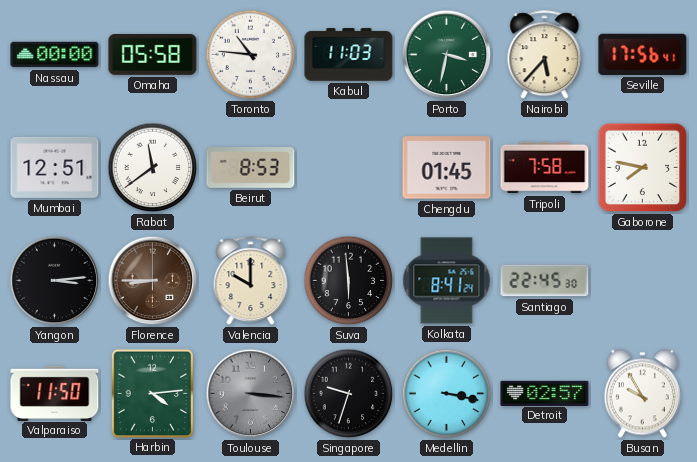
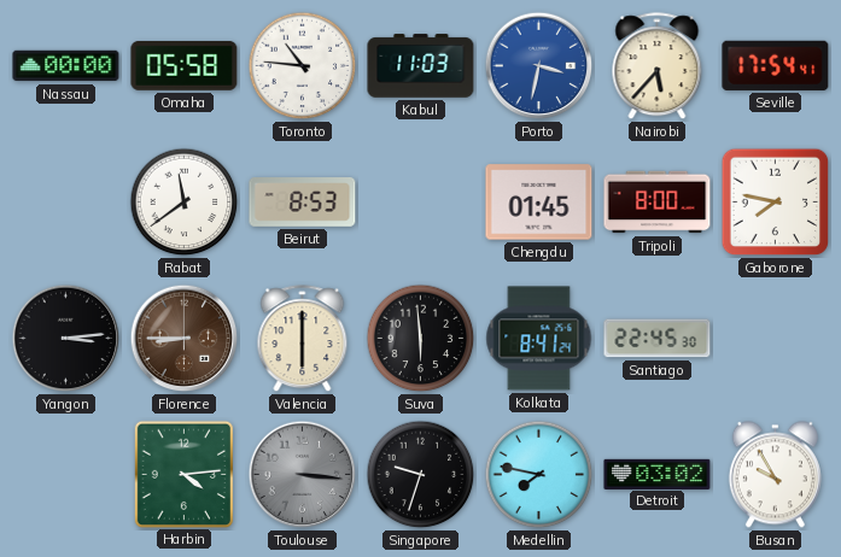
Porto dial: green -> blue (539, 66)
Seville: 17:56 -> 17:54 (776, 65)
Mumbai: 12:51 -> none (55, 167)
Tripoli: 7:58 -> 8:00 (658, 203)
Valencia: 10:00 -> 6:00 (303, 339)
Valparaiso: 11:50 -> none (55, 393)
Medellin: 3:17 -> 7:47 (539, 475)
Detroit: 02:57 -> 03:02 (658, 474)
